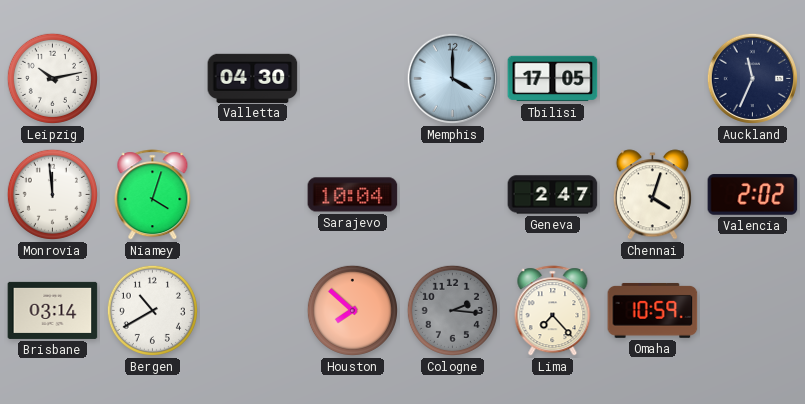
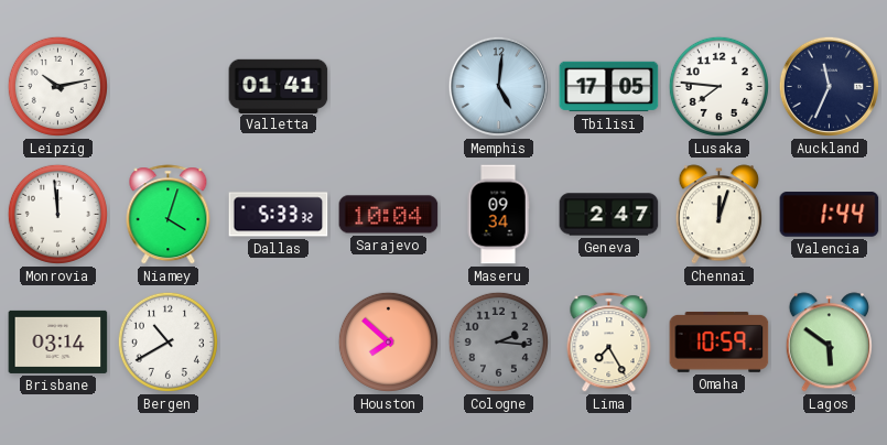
Valletta: 04:30 -> 01:41 (279, 86)
Memphis: 4:00 -> 5:01 (498, 86)
Lusaka: none -> 7:46 (718, 86)
Dallas: none -> 5:33 (279, 215)
Maseru: none -> 09:34 (498, 215)
Chennai: 4:03 -> 12:03 (718, 215)
Valencia: 2:02 -> 1:44 (830, 215)
Lima: 7:23 -> 7:25 (609, 343)
Lagos: none -> 5:51 (829, 343)
